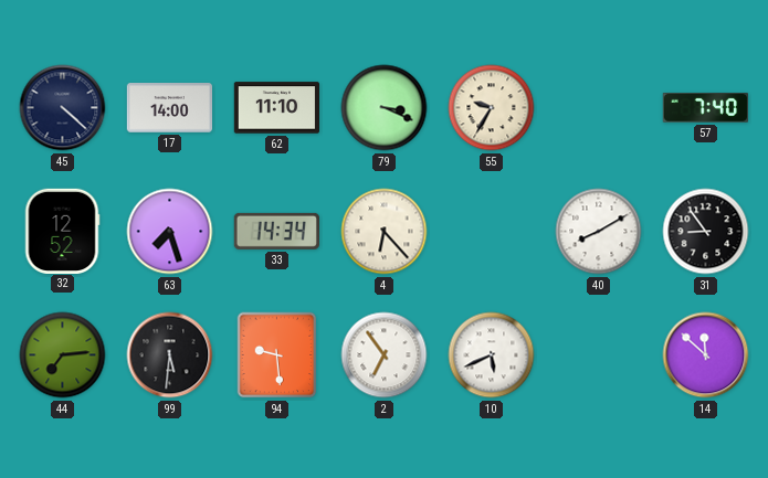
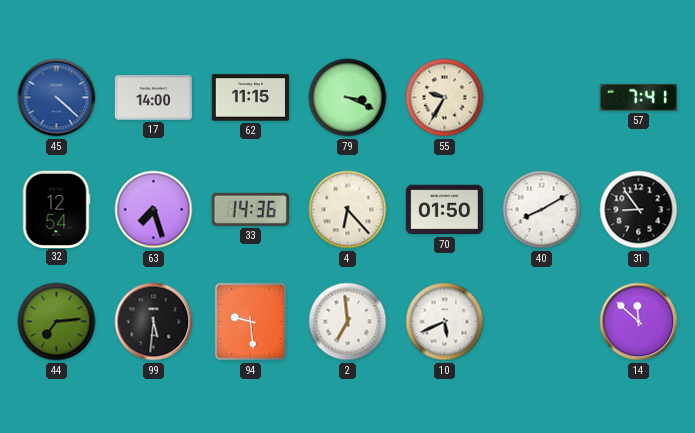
45 dial: navy -> blue (57, 98)
62: 11:10 -> 11:15 (250, 98)
57: 7:40 -> 7:41 (638, 98)
32: 12:52 -> 12:54 (56, 209)
33: 14:34 -> 14:36 (250, 209)
70: none -> 01:50 (444, 210)
2: 6:54 -> 6:59 (348, 322)
